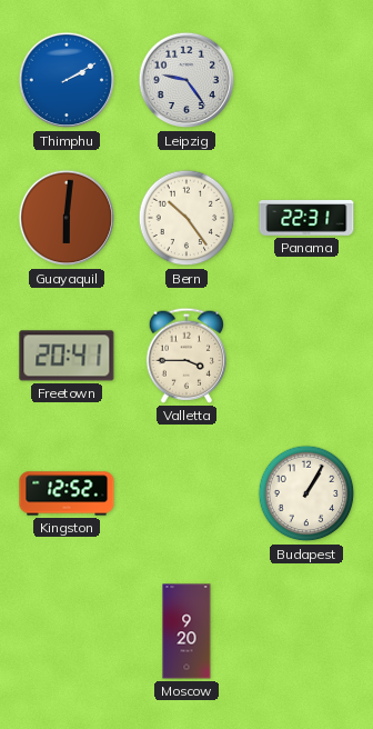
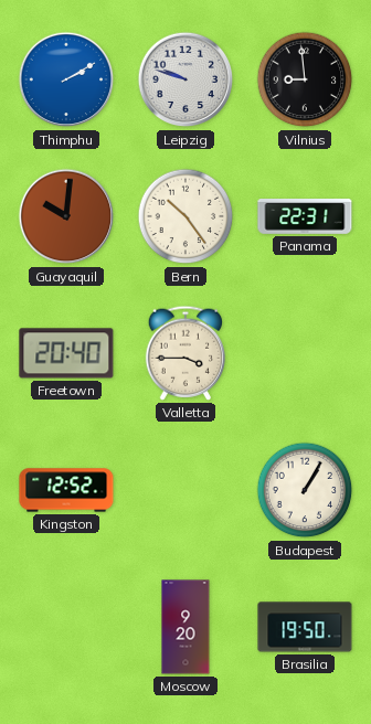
Leipzig: 9:24 -> 9:48 (185, 79)
Vilnius: none -> 8:59 (305, 79)
Guayaquil: 6:01 -> 10:01 (66, 216)
Freetown: 20:41 -> 20:40 (66, 353)
Brasilia: none -> 19:50 (305, 627)
